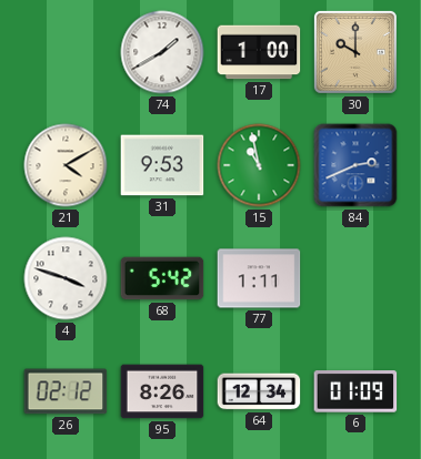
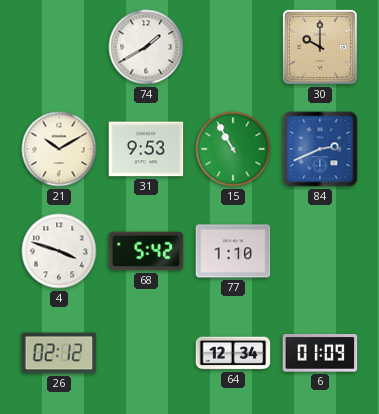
17: 1:00 -> none (259, 52)
21: 4:10 -> 10:10 (59, 149)
15: 10:58 -> 10:55 (233, 149)
77: 1:11 -> 1:10 (233, 251)
95: 8:26 -> none (162, 391)
